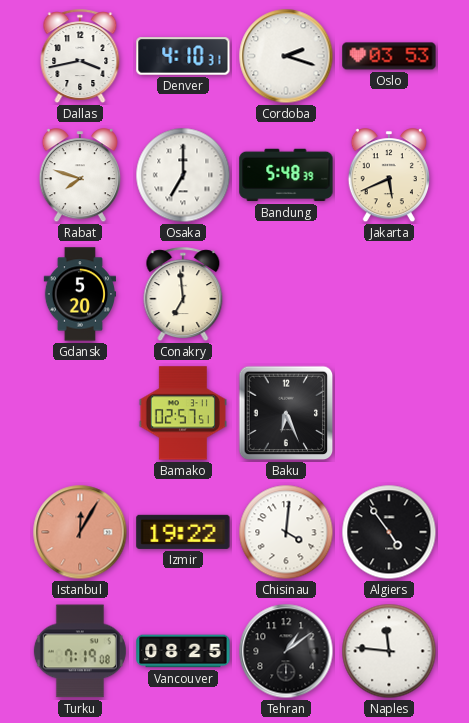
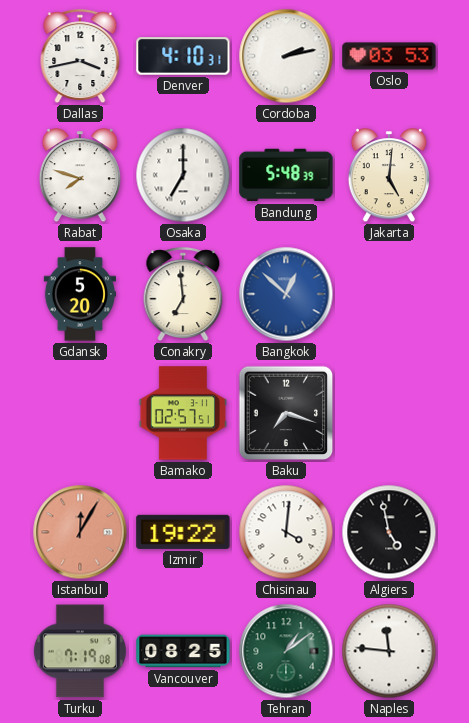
Cordoba: 2:18 -> 2:13 (286, 56)
Jakarta: 5:41 -> 5:01 (389, 176)
Bangkok: none -> 12:52 (286, 294)
Baku: 6:26 -> 7:18 (286, 413)
Algiers: 4:54 -> 4:58 (389, 532)
Tehran dial: black -> green (286, 651)
